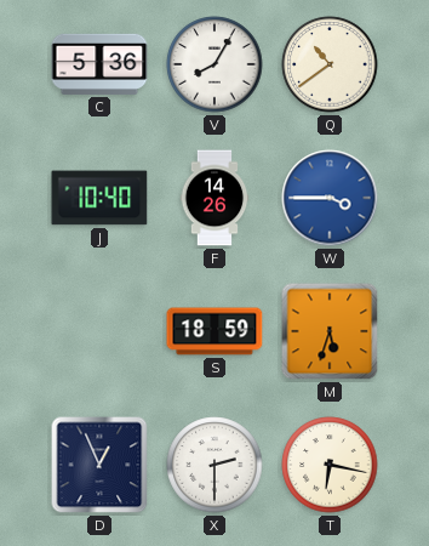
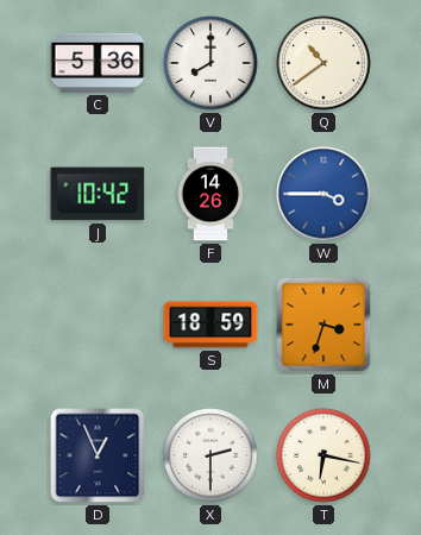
V: 8:05 -> 8:00 (211, 63)
J: 10:40 -> 10:42 (98, 194)
M: 5:33 -> 3:33 (323, 325)
